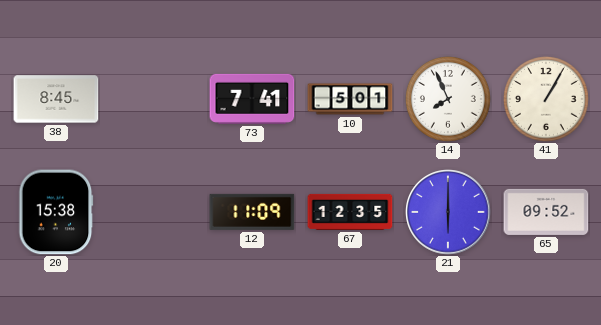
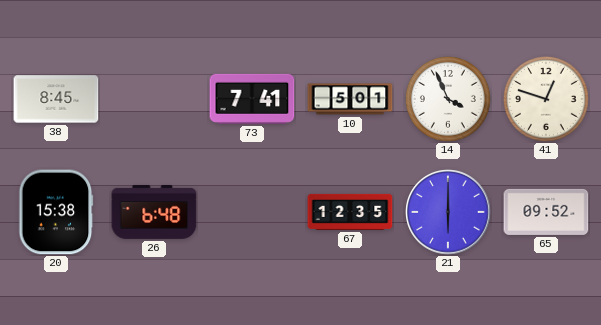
14: 7:56 -> 3:56 (448, 99)
41: 1:05 -> 12:48 (546, 99)
26: none -> 6:48 (154, 212)
12: 11:09 -> none (252, 212)
